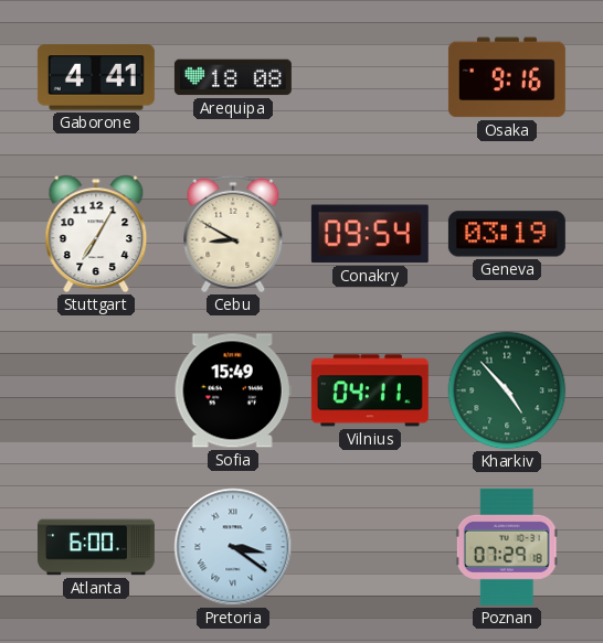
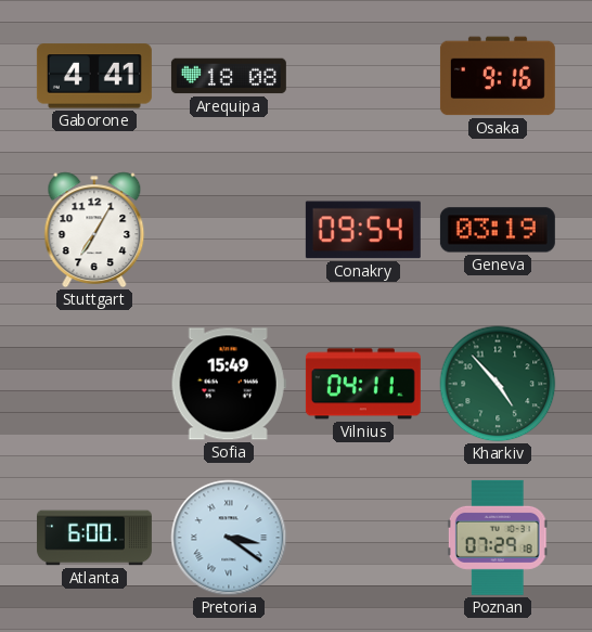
Cebu: 8:50 -> none (233, 234)
